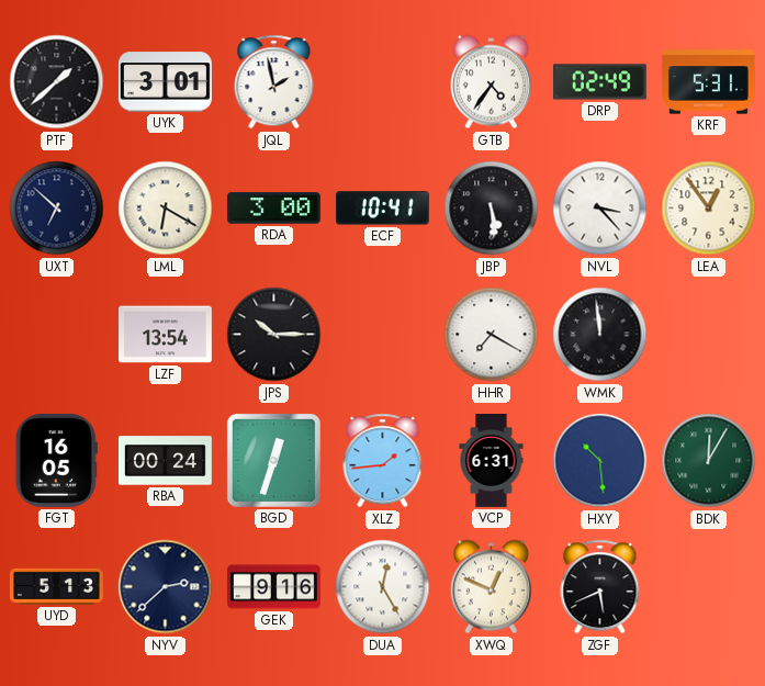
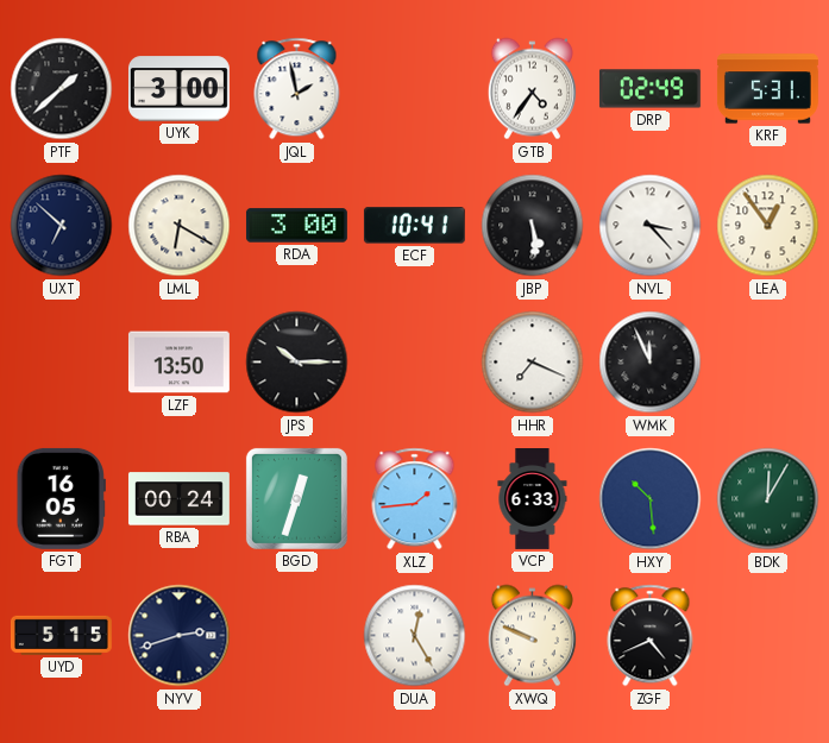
UYK: 3:01 -> 3:00 (178, 89)
LZF: 13:54 -> 13:50 (178, 363)
HHR: 7:20 -> 7:19 (533, 363)
WMK: 11:59 -> 11:56 (651, 363)
VCP: 6:31 -> 6:33 (533, 499)
UYD: 5:13 -> 5:15 (61, 635)
NYV: 2:38 -> 2:42 (180, 636)
GEK: 9:16 -> none (273, 587)
XWQ: 12:49 -> 9:49 (532, 636)
ZGF: 5:41 -> 4:41 (651, 636)
